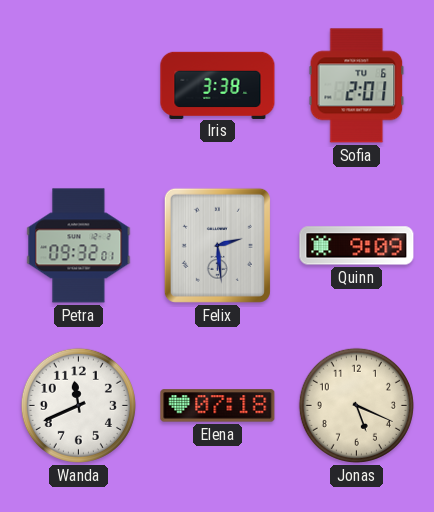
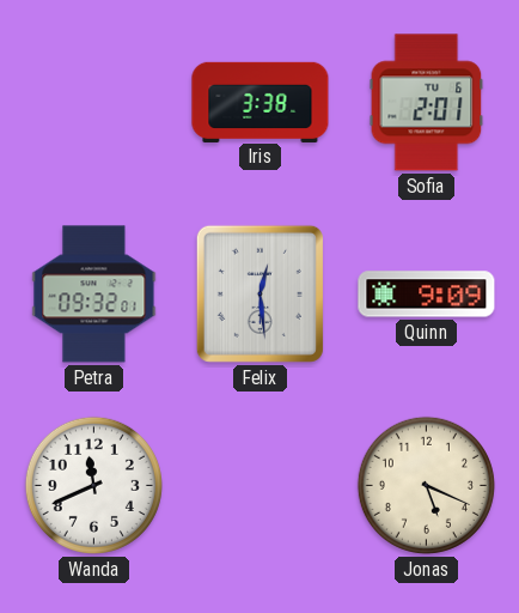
Felix: 2:29 -> 12:29 (259, 293)
Elena: 07:18 -> none (218, 406)
